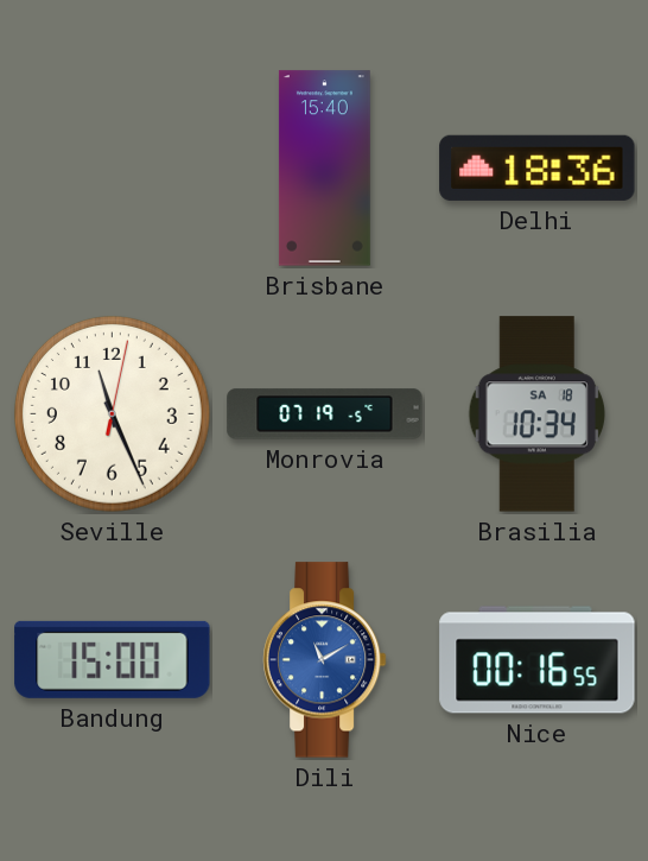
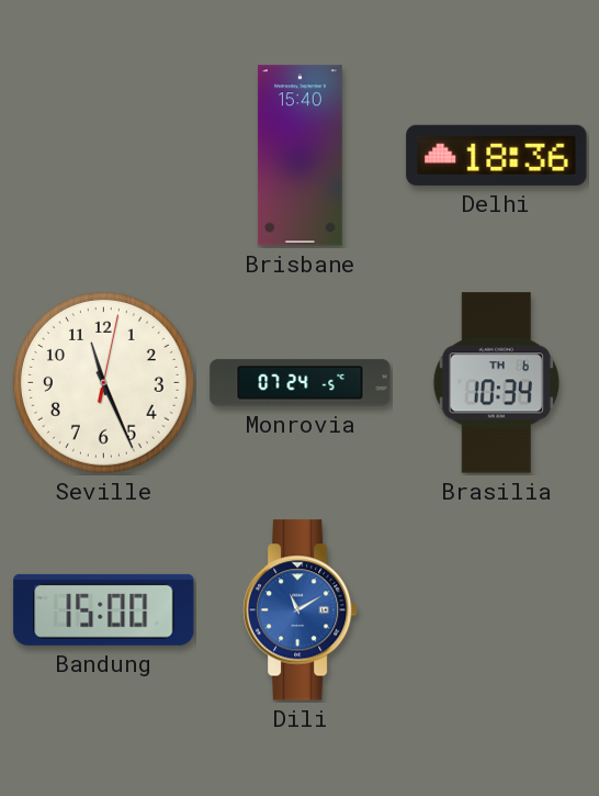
Monrovia: 07:19 -> 07:24 (301, 383)
Brasilia date: SA 18 -> TH 6 (496, 383)
Nice: 00:16 -> none (538, 660)
